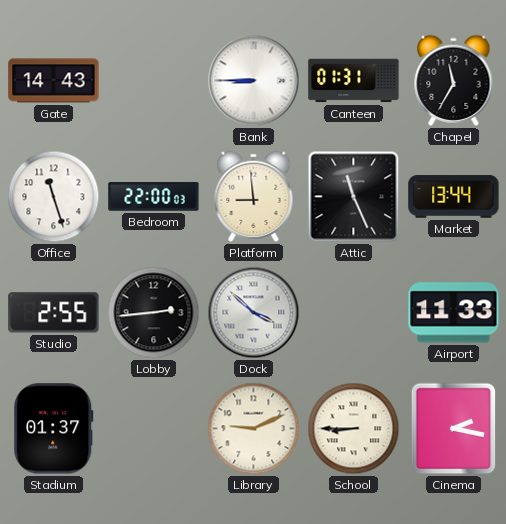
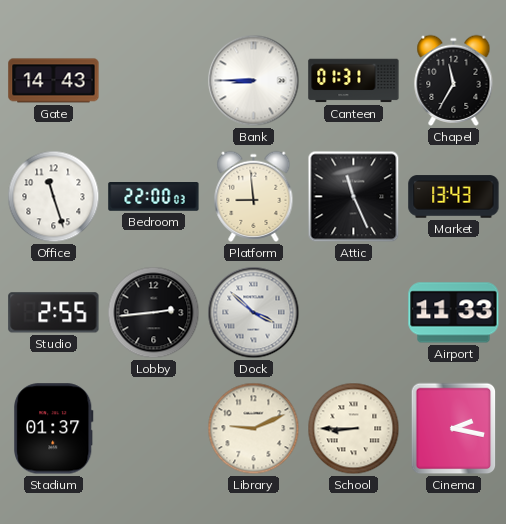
Market: 13:44 -> 13:43 (454, 197)
